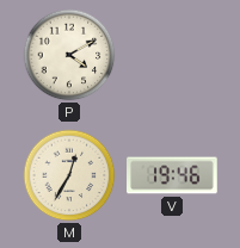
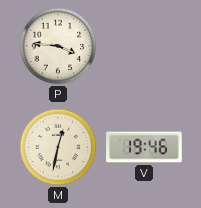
P: 4:10 -> 3:46 (58, 46)
M: 12:35 -> 12:32 (58, 147)
